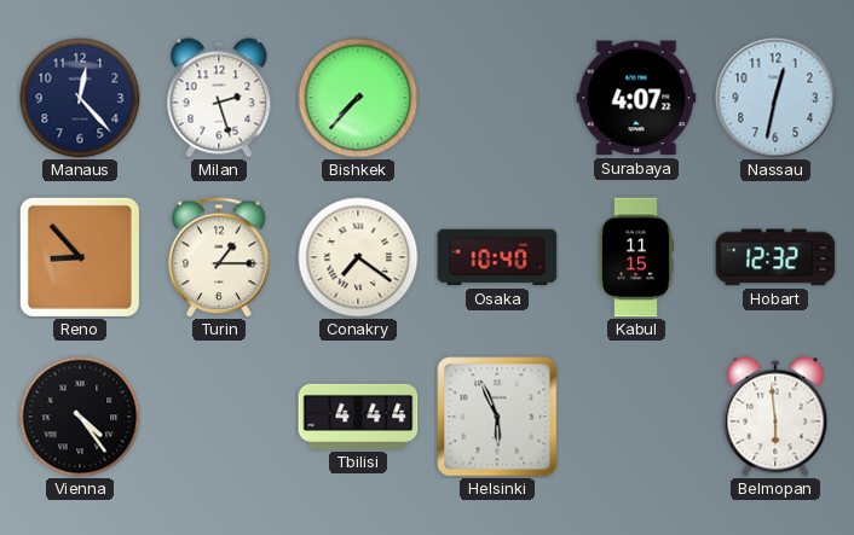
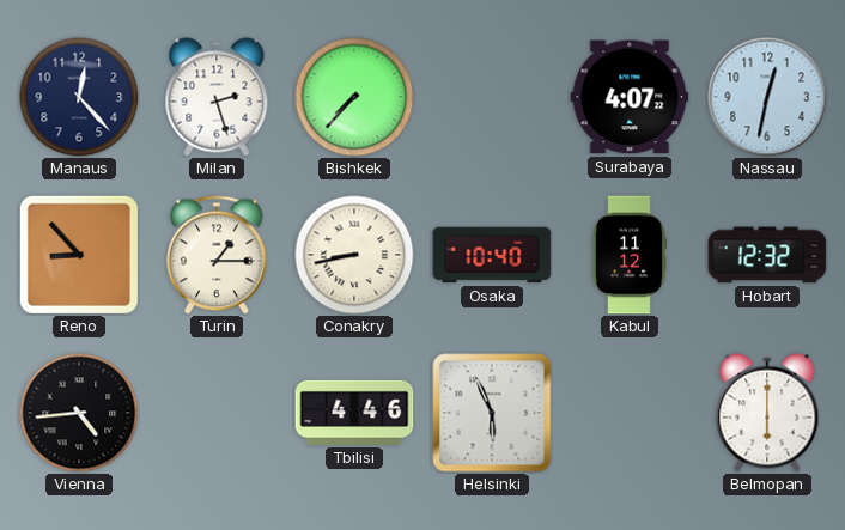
Conakry: 7:21 -> 8:43 (354, 255)
Kabul: 11:15 -> 11:12 (630, 255)
Vienna: 4:24 -> 4:44 (79, 413)
Tbilisi: 4:44 -> 4:46 (354, 413)
Belmopan: 5:59 -> 6:00 (767, 413)
